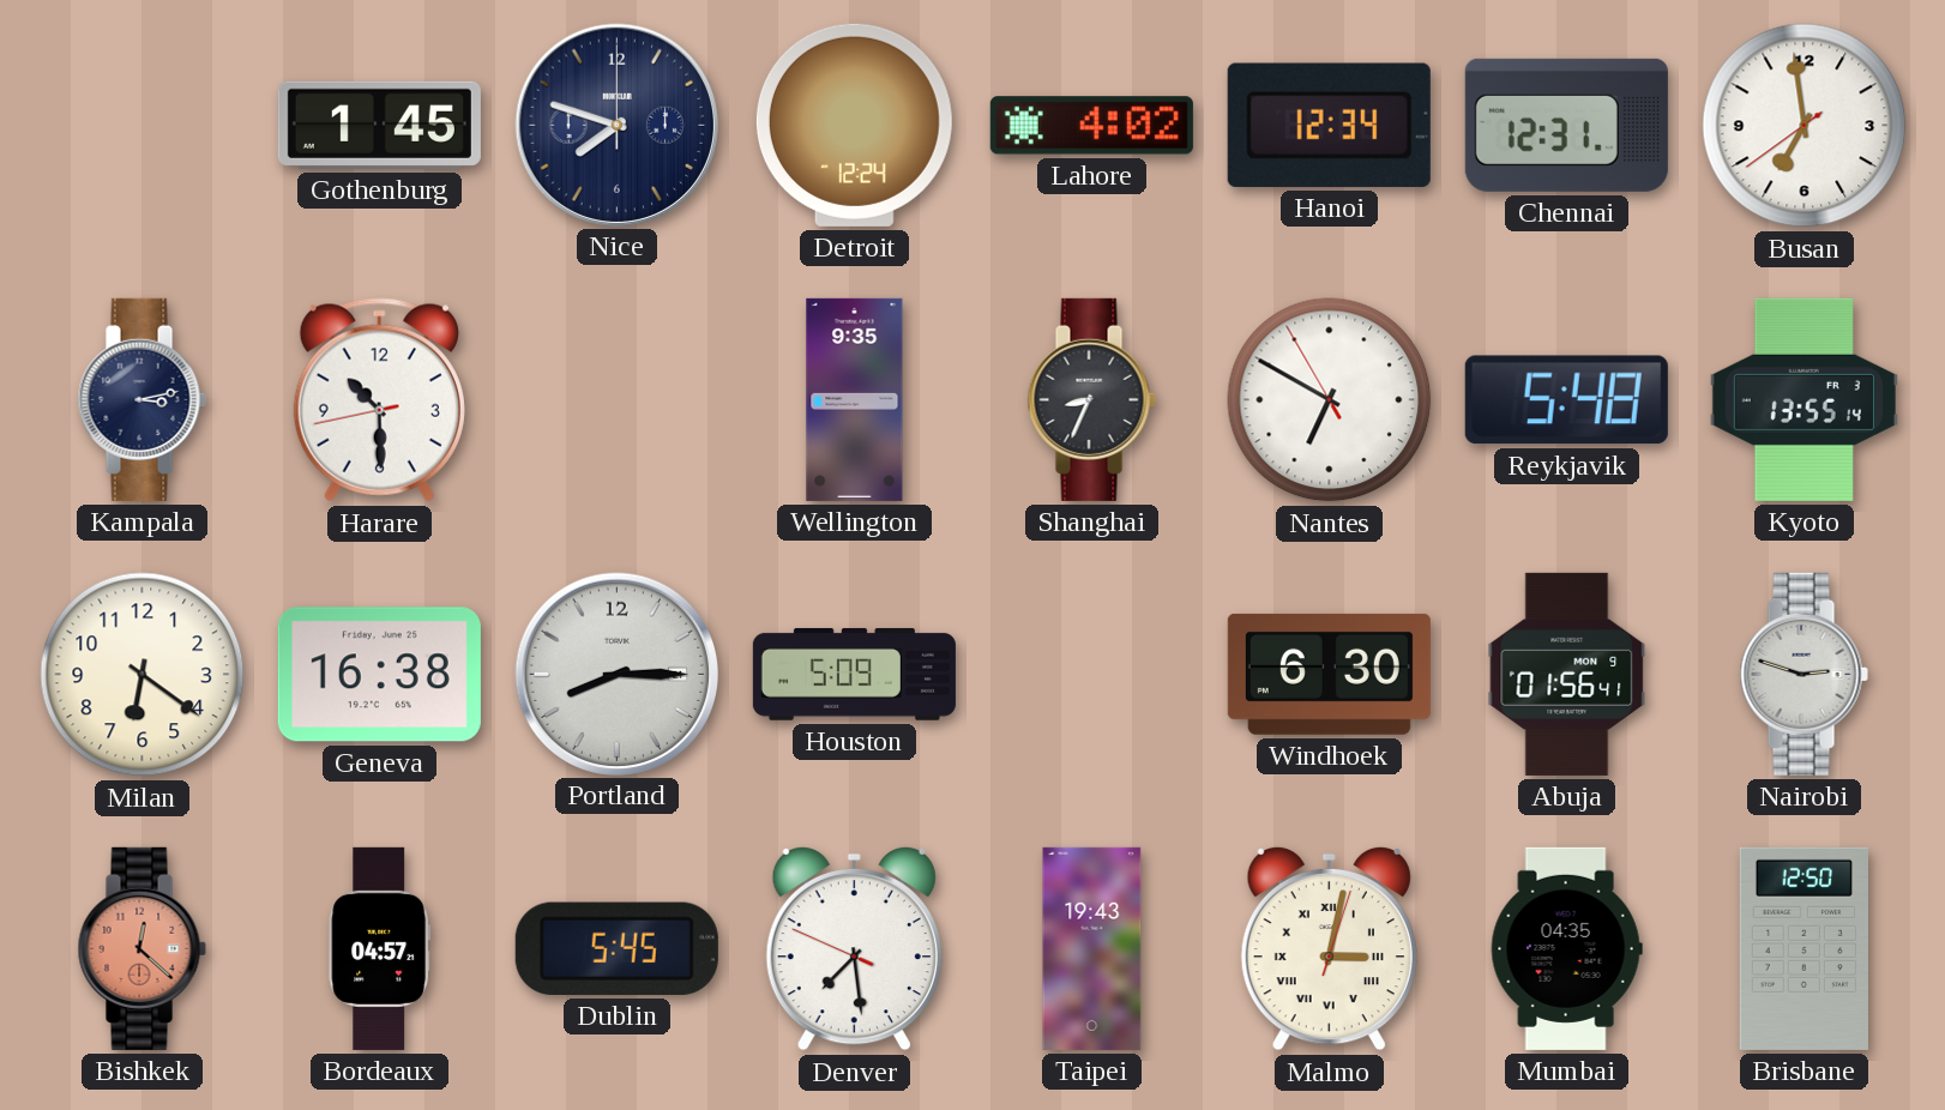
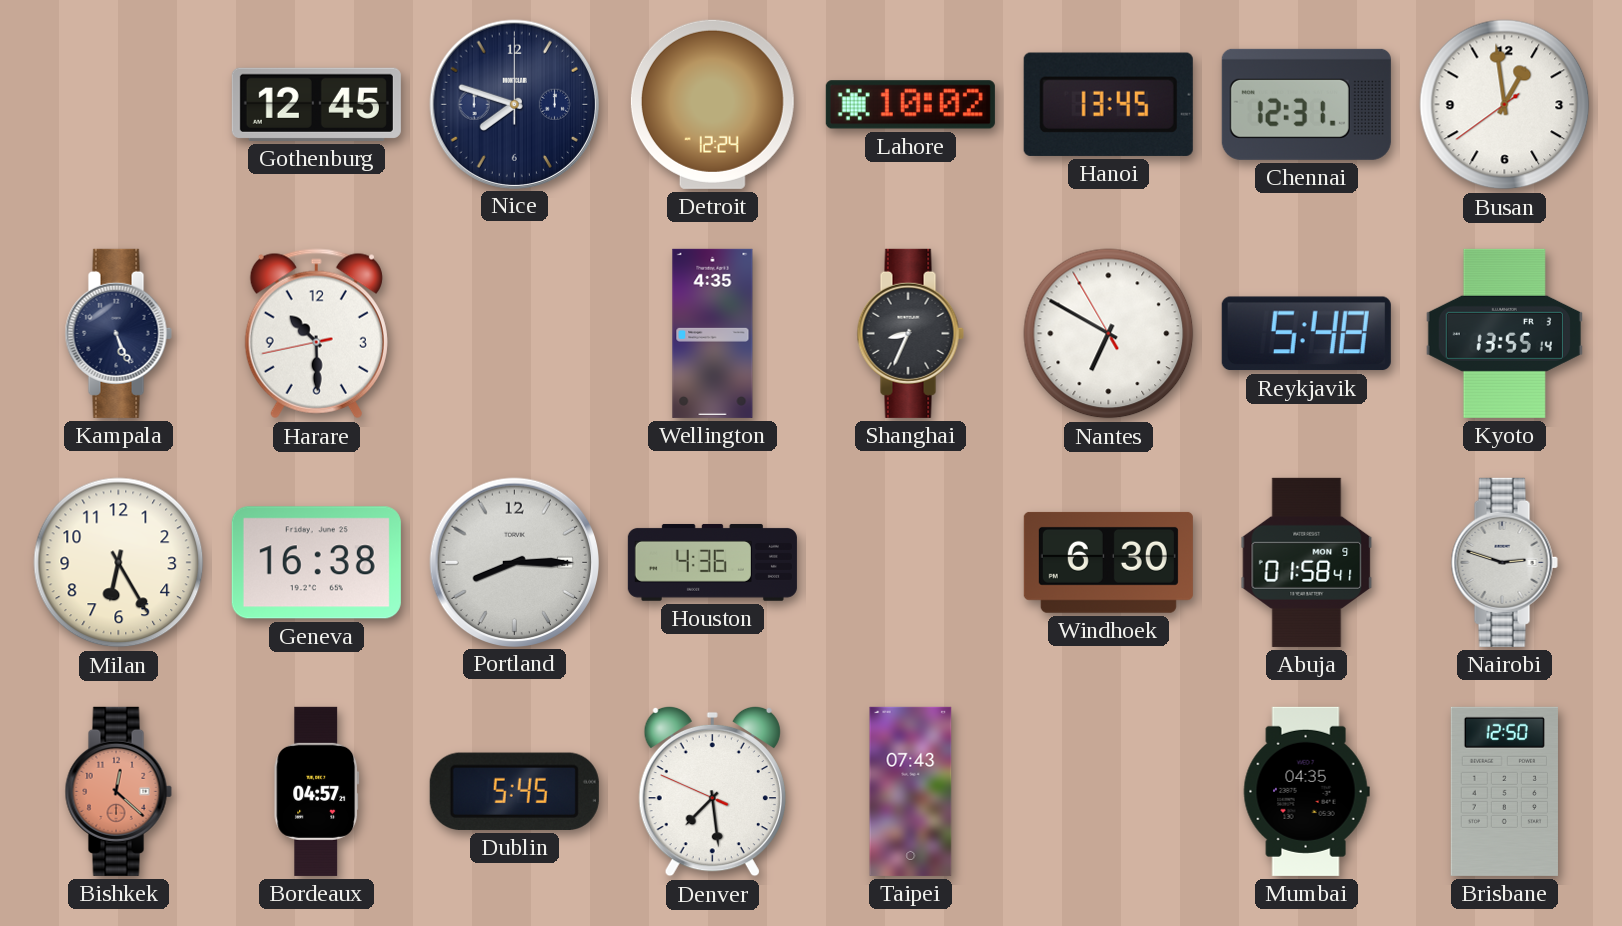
Gothenburg: 1:45 -> 12:45 (316, 104)
Lahore: 4:02 -> 10:02 (910, 105)
Hanoi: 12:34 -> 13:45 (1108, 104)
Busan: 6:58 -> 12:58 (1505, 105)
Kampala: 3:13 -> 5:26 (118, 333)
Wellington: 9:35 -> 4:35 (713, 333)
Milan: 6:21 -> 6:25 (119, 563)
Houston: 5:09 -> 4:36 (712, 562)
Abuja: 01:56 -> 01:58 (1307, 562)
Taipei: 19:43 -> 07:43 (911, 791)
Malmo: 3:02 -> none (1329, 948)
